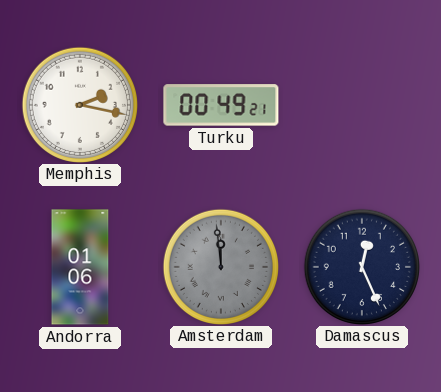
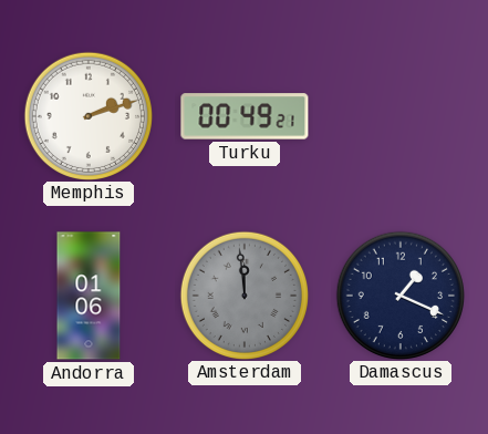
Memphis: 2:17 -> 2:12 (87, 115)
Damascus: 12:26 -> 1:19 (399, 294)
